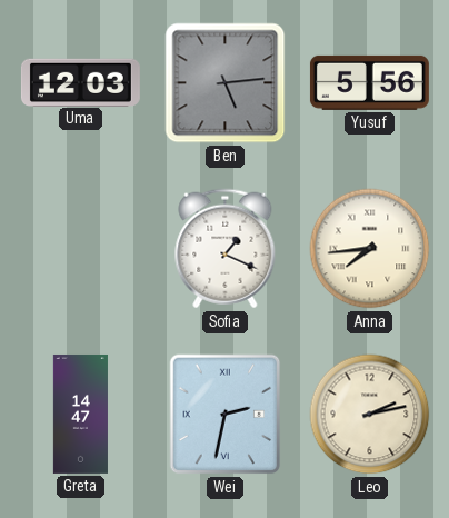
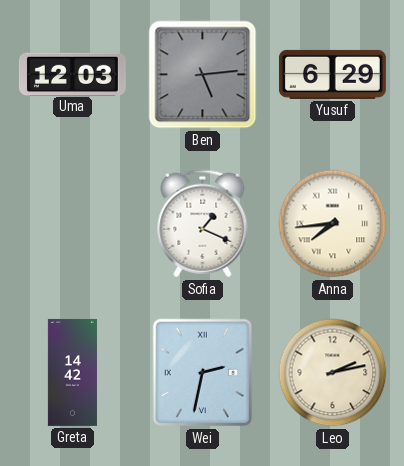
Yusuf: 5:56 -> 6:29 (332, 74)
Greta: 14:47 -> 14:42 (72, 372)
